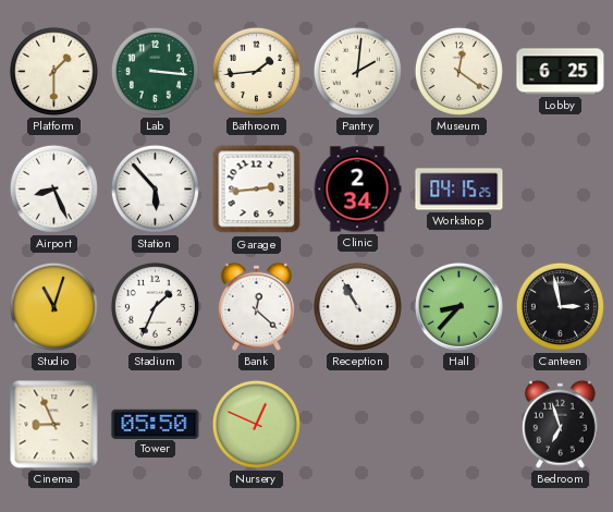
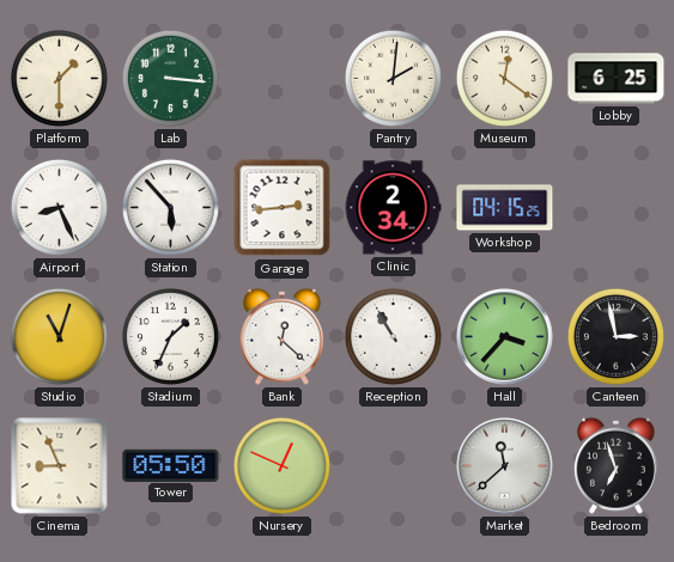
Bathroom: 1:44 -> none (256, 71)
Hall: 8:37 -> 3:37 (505, 337)
Market: none -> 11:38 (505, 466)
